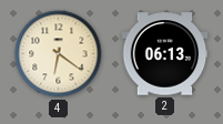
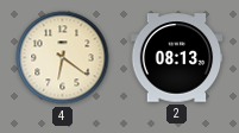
2: 06:13 -> 08:13 (177, 58)
